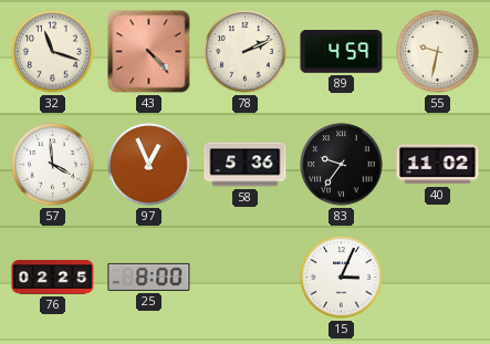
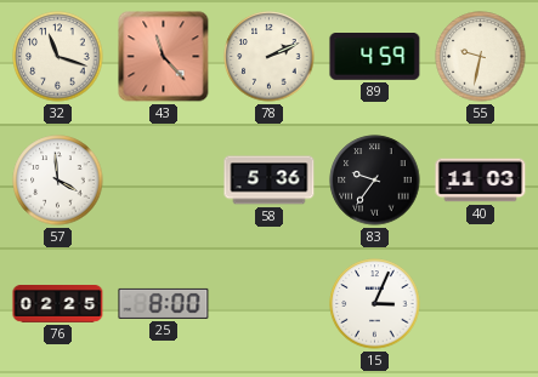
43: 4:23 -> 11:23 (164, 57)
97: 12:56 -> none (149, 165)
40: 11:02 -> 11:03 (481, 181)
